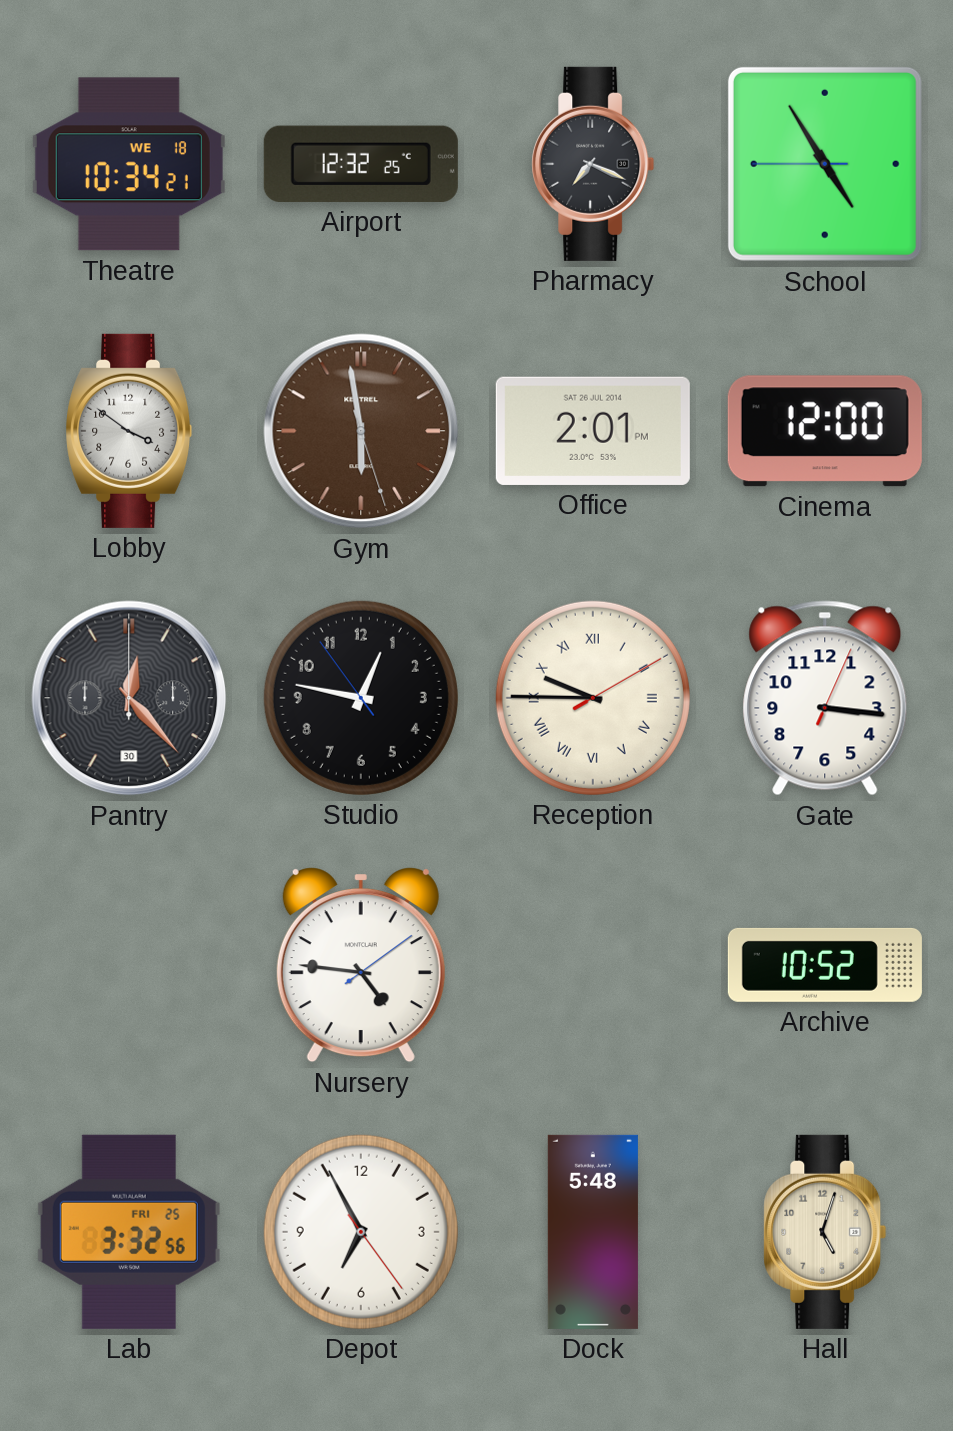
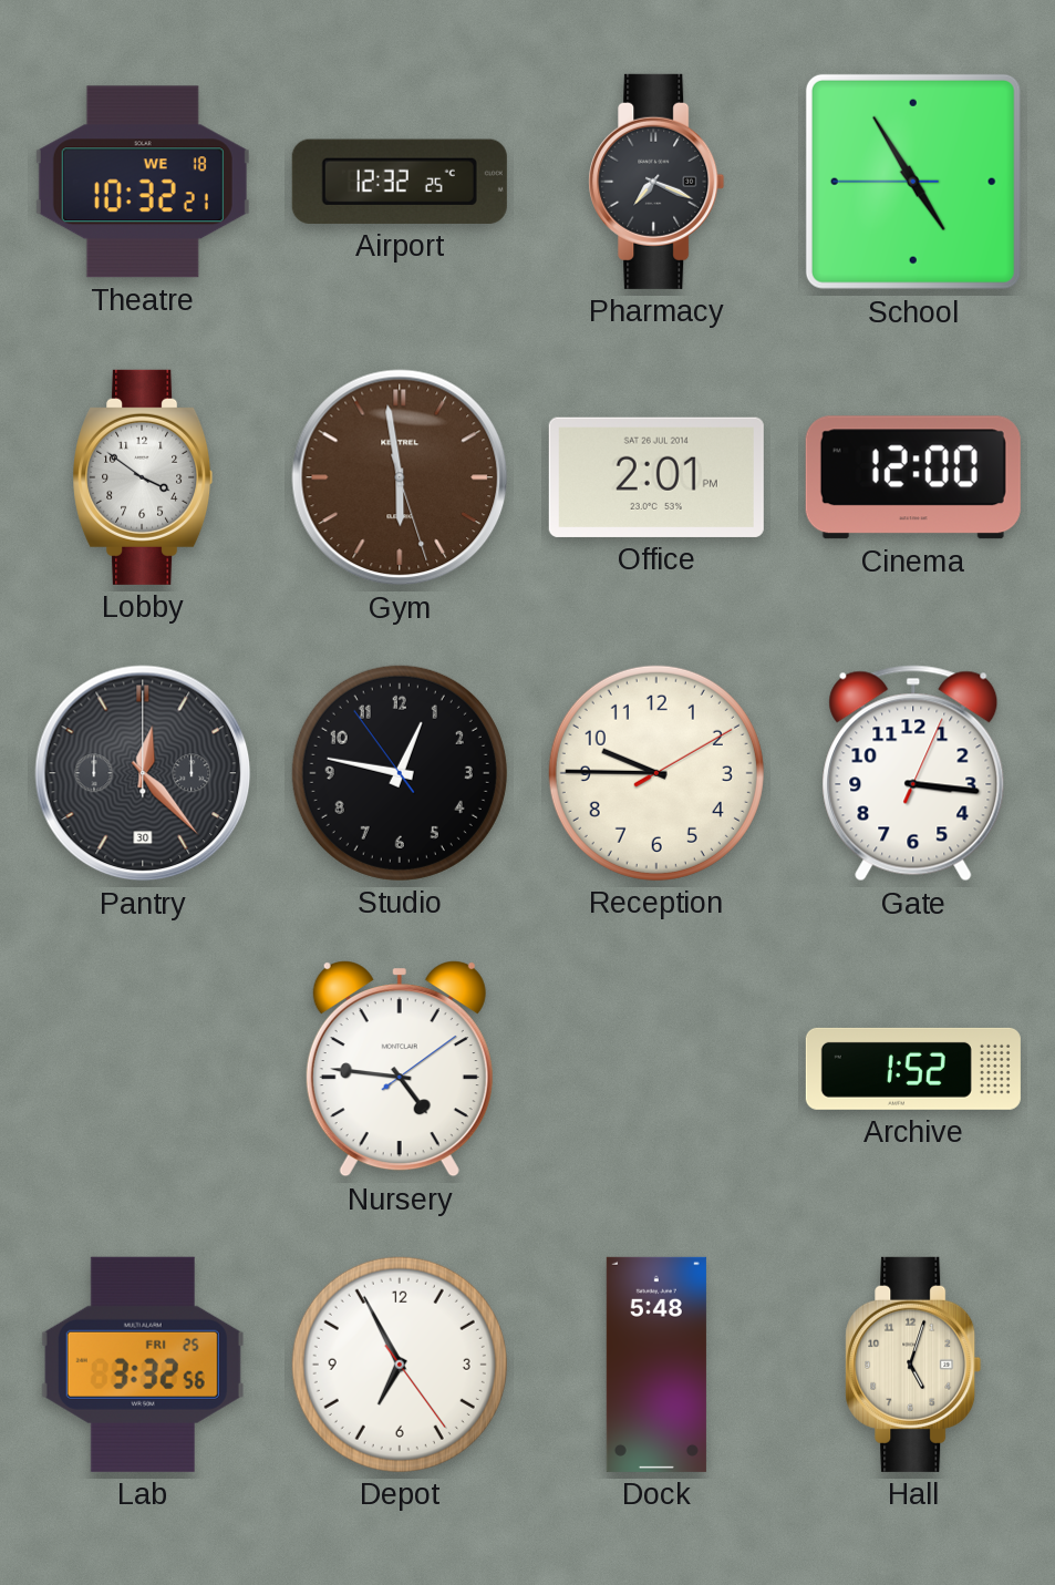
Theatre: 10:34 -> 10:32 (143, 182)
Reception numerals: Roman -> Arabic (656, 773)
Archive: 10:52 -> 1:52 (913, 1069)
